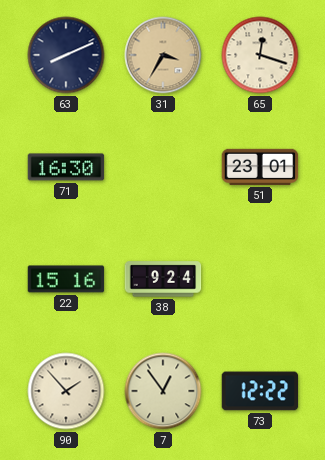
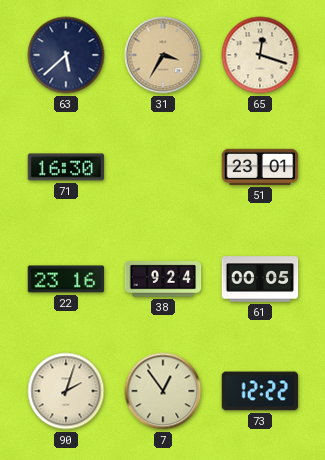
63: 8:11 -> 5:38 (66, 55)
22: 15:16 -> 23:16 (66, 279)
61: none -> 00:05 (260, 279)
90: 1:53 -> 2:03 (66, 391)
